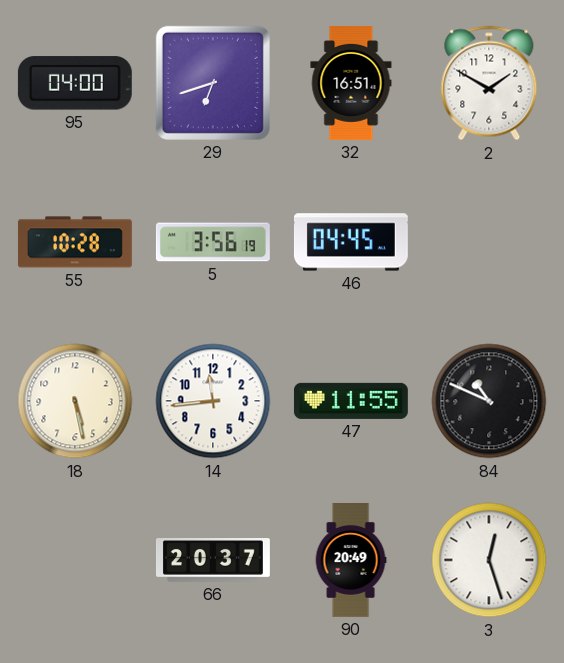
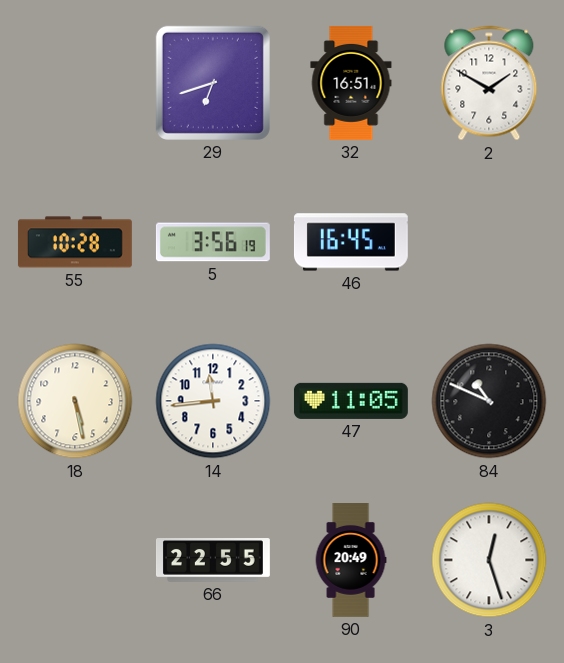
95: 04:00 -> none (75, 83)
46: 04:45 -> 16:45 (351, 242)
47: 11:55 -> 11:05 (351, 401)
66: 20:37 -> 22:55 (214, 560)
